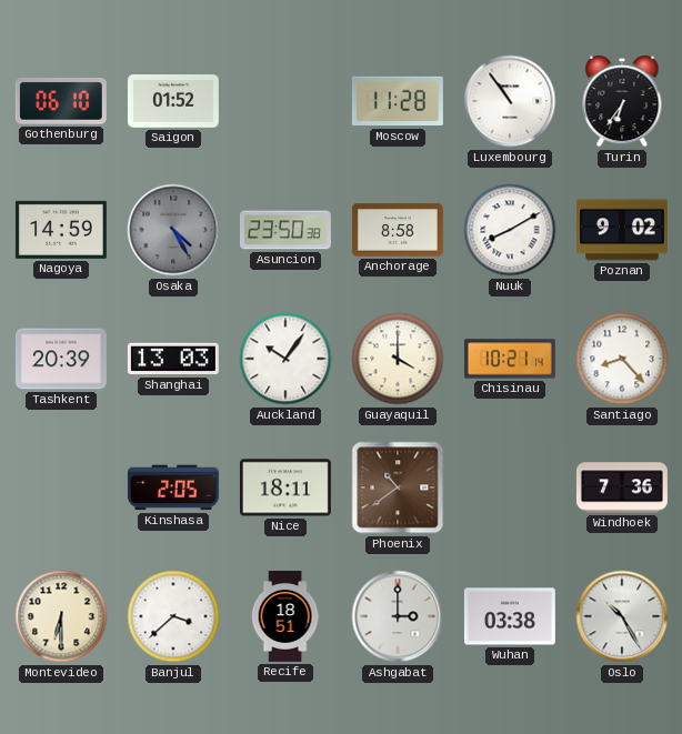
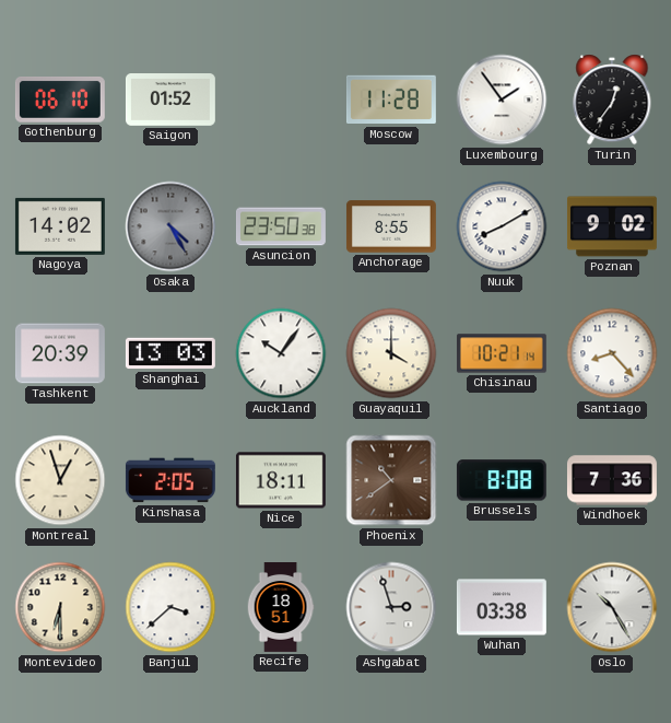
Luxembourg: 10:54 -> 1:54 (502, 100)
Turin: 6:36 -> 12:36 (612, 100)
Nagoya: 14:59 -> 14:02 (60, 226)
Anchorage: 8:58 -> 8:55 (391, 226)
Montreal: none -> 12:57 (60, 480)
Brussels: none -> 8:08 (502, 480)
Ashgabat: 3:00 -> 2:57 (391, 607)
